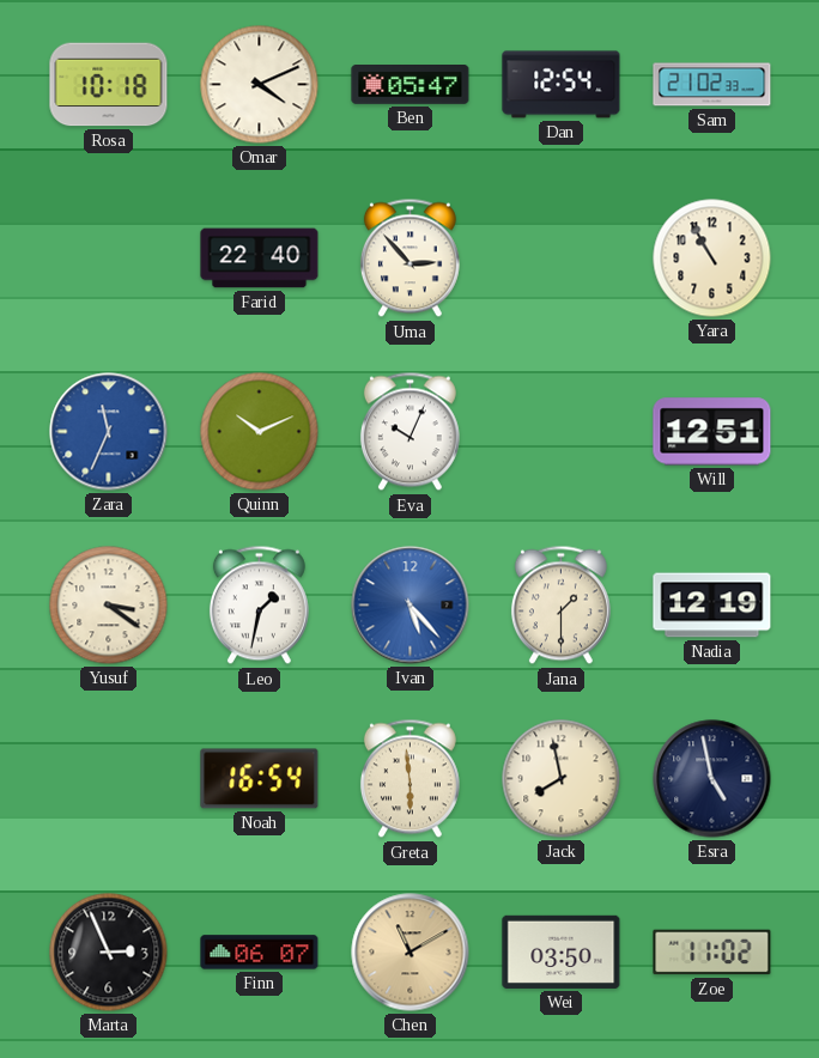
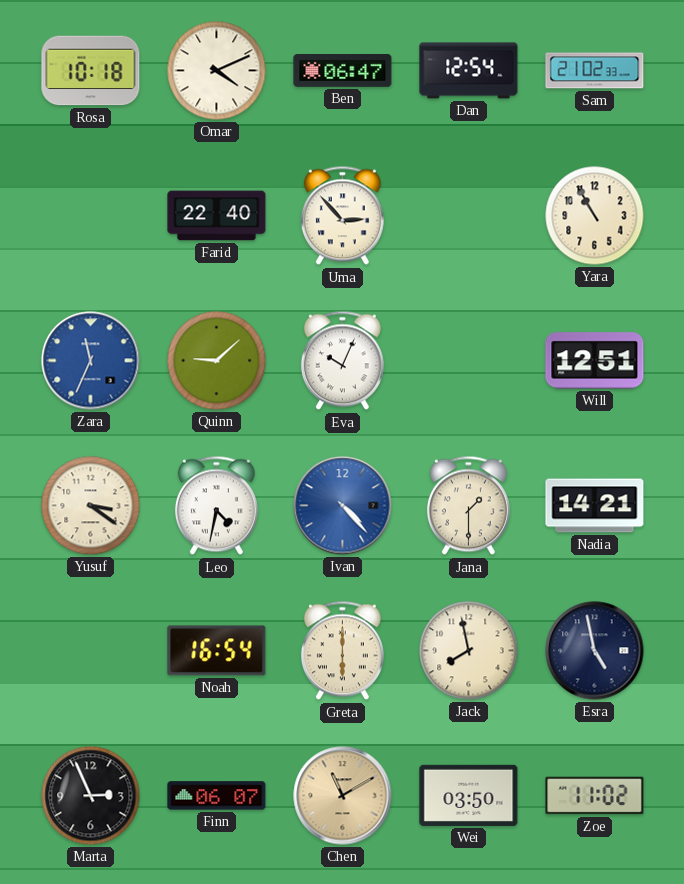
Ben: 05:47 -> 06:47 (343, 71)
Quinn: 10:11 -> 9:08 (217, 361)
Leo: 1:32 -> 4:32 (216, 506)
Ivan: 5:23 -> 4:23 (343, 506)
Nadia: 12:19 -> 14:21 (595, 506)
Greta: 5:59 -> 6:00 (342, 651)
